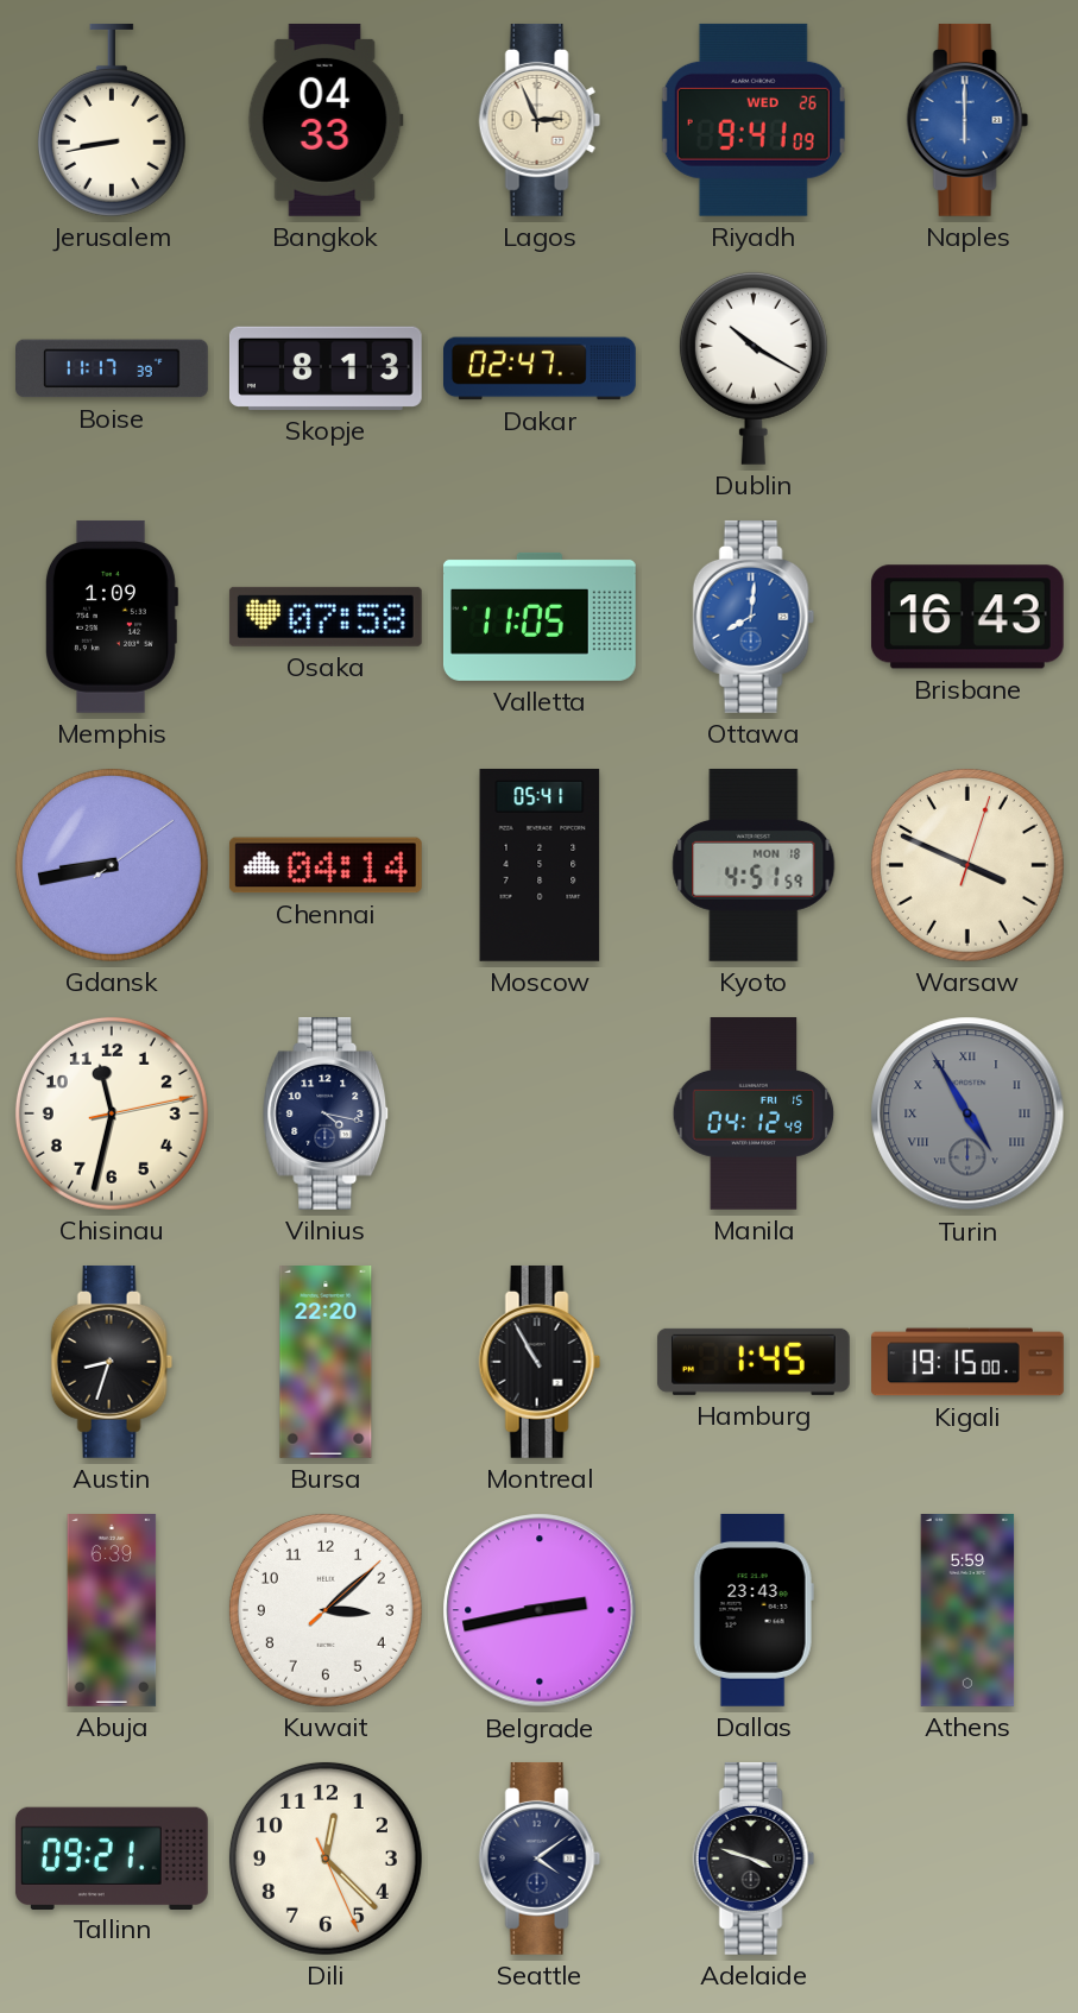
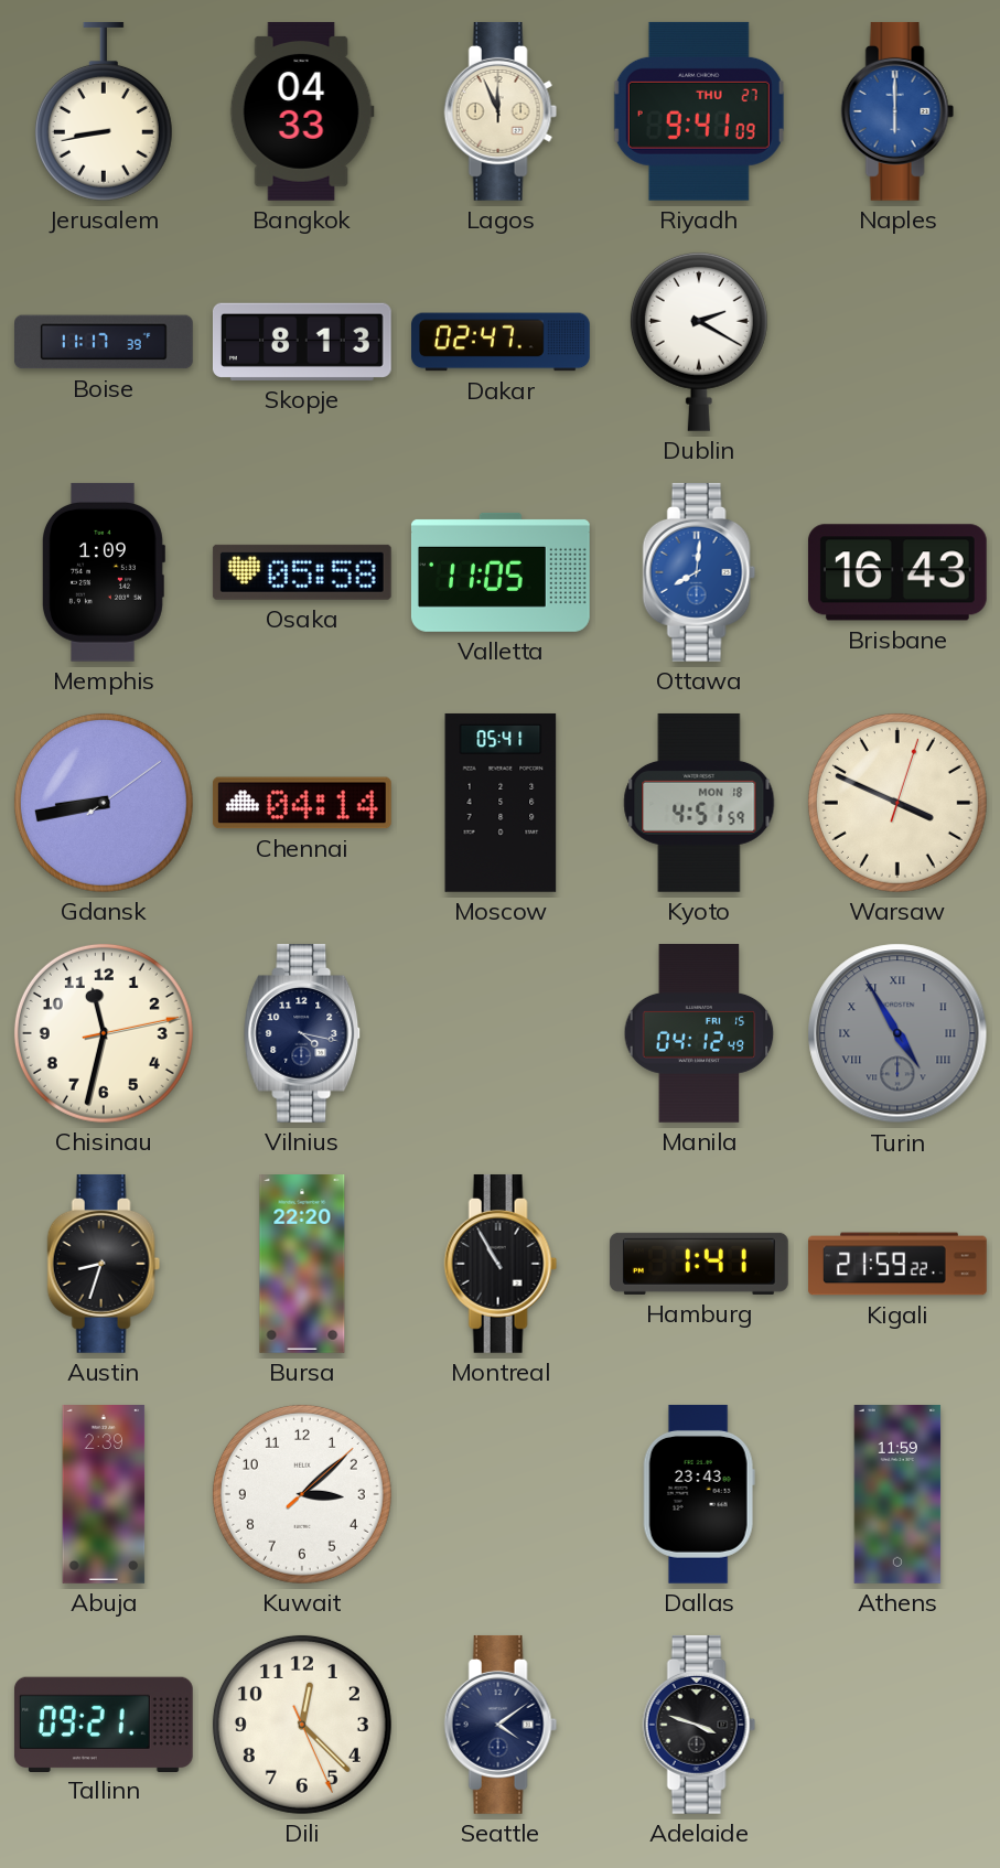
Lagos: 2:56 -> 11:56 (501, 111)
Riyadh date: WED 26 -> THU 27 (699, 111)
Dublin: 10:20 -> 2:20 (699, 342)
Osaka: 07:58 -> 05:58 (302, 572)
Hamburg: 1:45 -> 1:41 (699, 1264)
Kigali: 19:15 -> 21:59 (897, 1264)
Abuja: 6:39 -> 2:39 (104, 1495)
Belgrade: 2:43 -> none (540, 1610)
Athens: 5:59 -> 11:59 (897, 1495)
